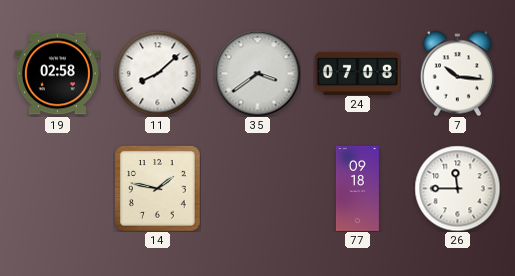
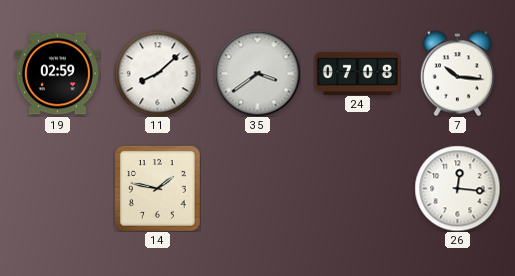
19: 02:58 -> 02:59 (57, 74)
77: 09:18 -> none (357, 188)
26: 11:45 -> 12:16 (457, 188)
